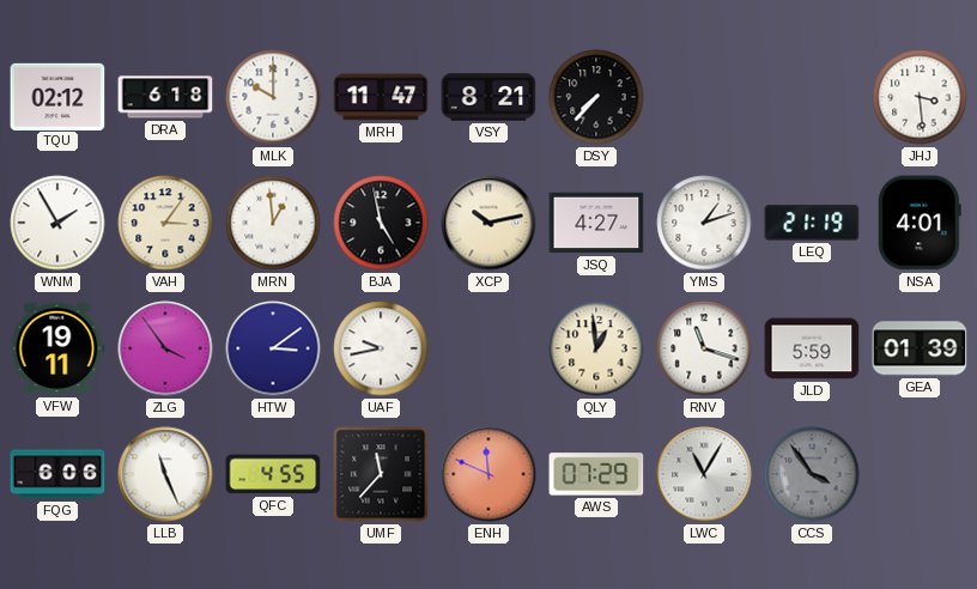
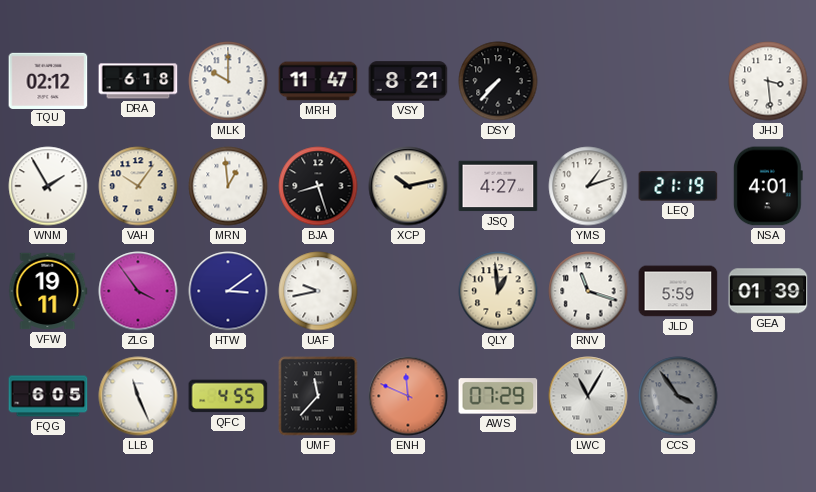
VAH: 3:06 -> 10:06 (138, 186)
BJA: 4:58 -> 8:27 (318, 186)
FQG: 6:06 -> 6:05 (48, 396)
